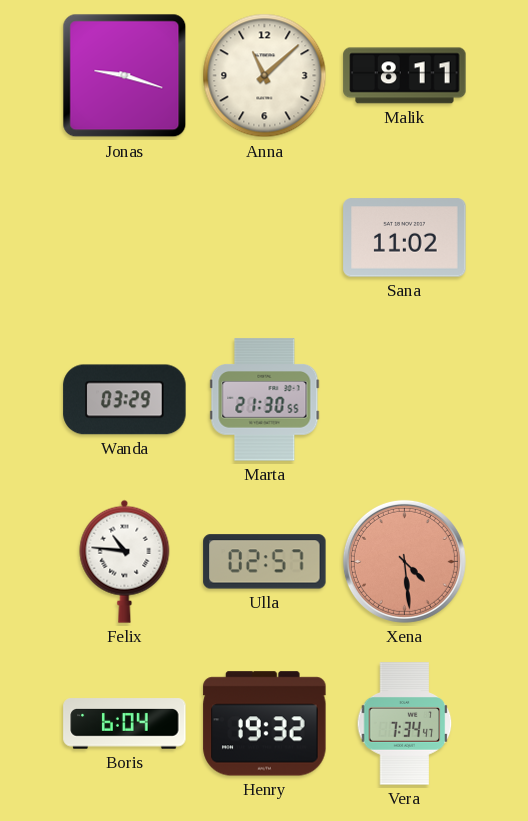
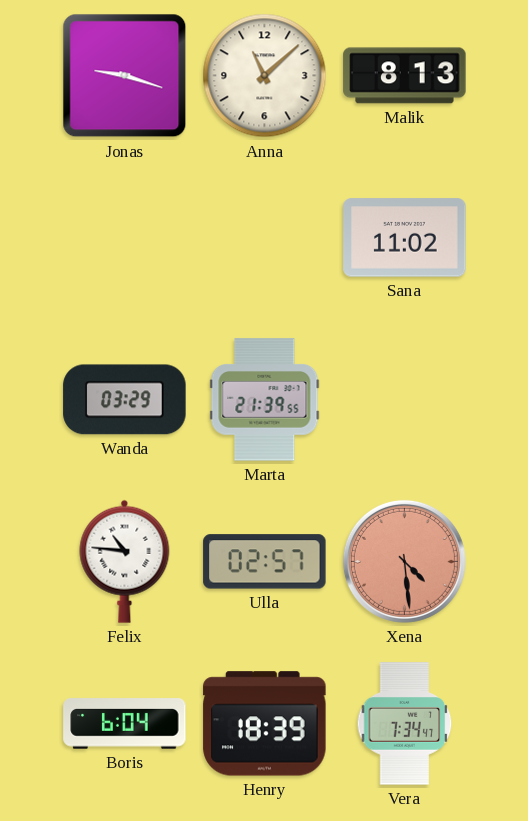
Malik: 8:11 -> 8:13 (405, 76)
Marta: 21:30 -> 21:39 (265, 400)
Henry: 19:32 -> 18:39 (265, 724)
